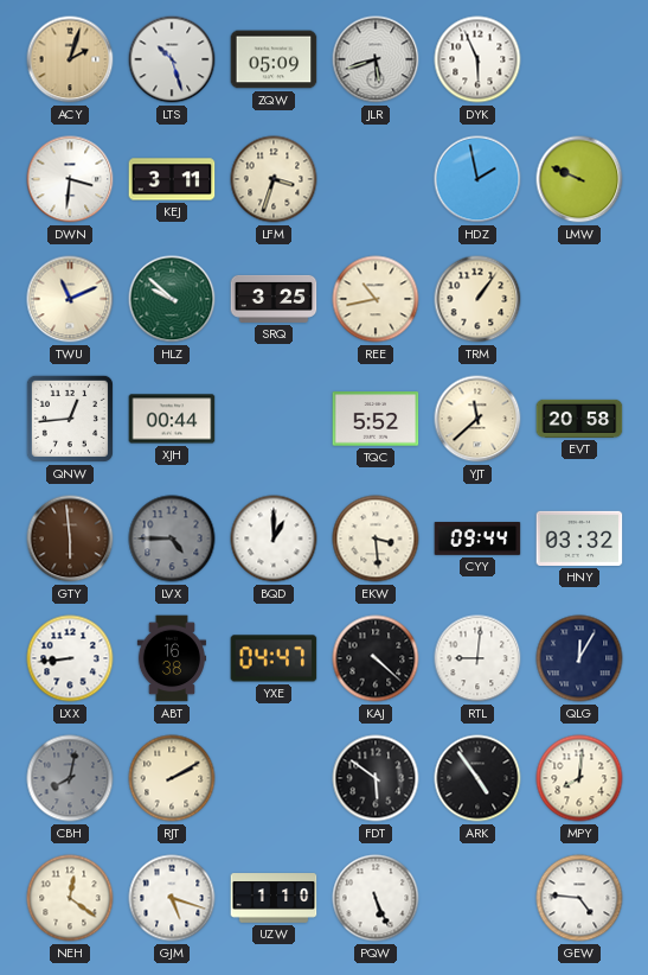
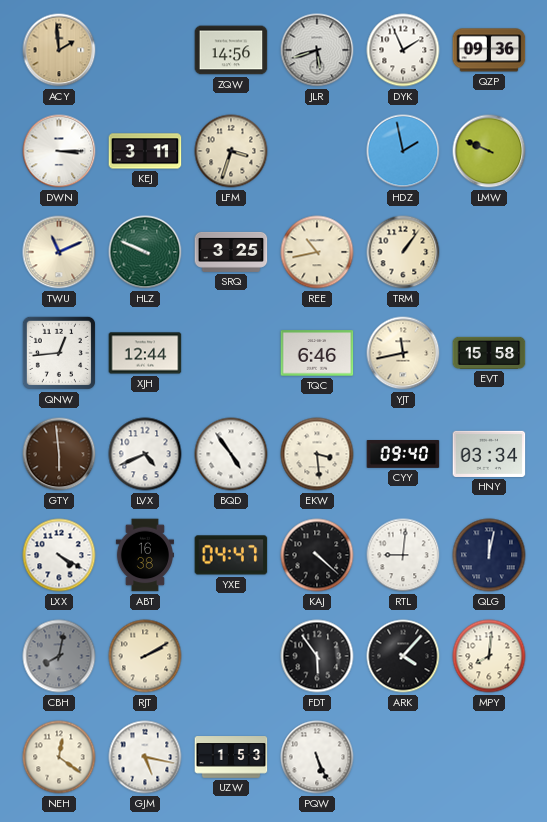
ACY: 2:03 -> 1:59 (59, 50)
LTS: 10:27 -> none (172, 59)
ZQW: 05:09 -> 14:56 (231, 50)
DYK: 5:56 -> 1:56 (403, 50)
QZP: none -> 09:36 (489, 50)
DWN: 3:31 -> 3:15 (59, 151)
HLZ: 9:52 -> 9:49 (145, 252)
XJH: 00:44 -> 12:44 (145, 353)
TQC: 5:52 -> 6:46 (317, 353)
YJT: 11:38 -> 11:43 (403, 353)
EVT: 20:58 -> 15:58 (489, 353)
LVX: 4:45 -> 4:41 (145, 454)
LVX dial: grey -> white (145, 454)
BQD: 1:00 -> 4:54 (231, 454)
CYY: 09:44 -> 09:40 (403, 455)
HNY: 03:32 -> 03:34 (489, 454)
LXX: 8:44 -> 4:20 (59, 555)
QLG: 12:05 -> 12:02 (489, 555)
FDT: 5:51 -> 5:54 (317, 656)
ARK: 4:54 -> 4:07 (403, 656)
GJM: 5:18 -> 5:17 (145, 757)
UZW: 1:10 -> 1:53 (231, 757)
GEW: 4:46 -> none (579, 898)
